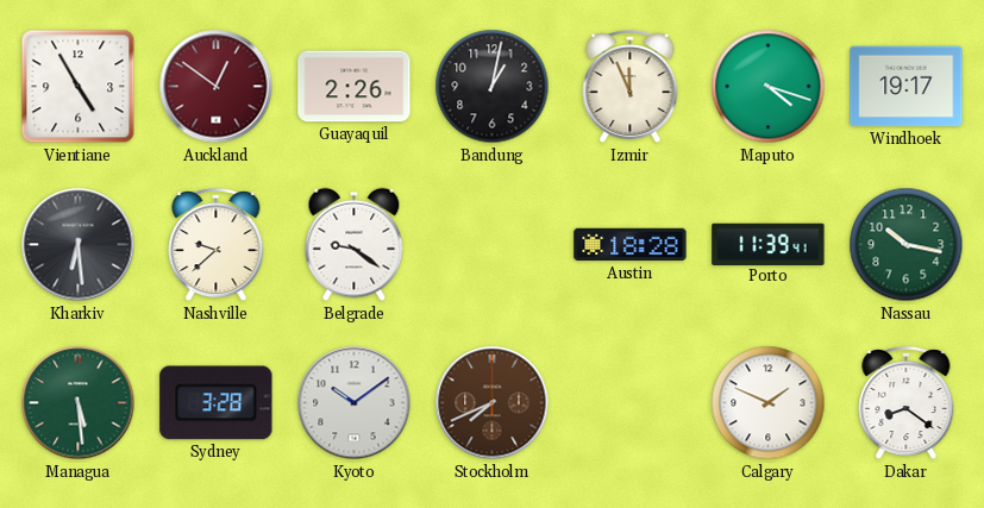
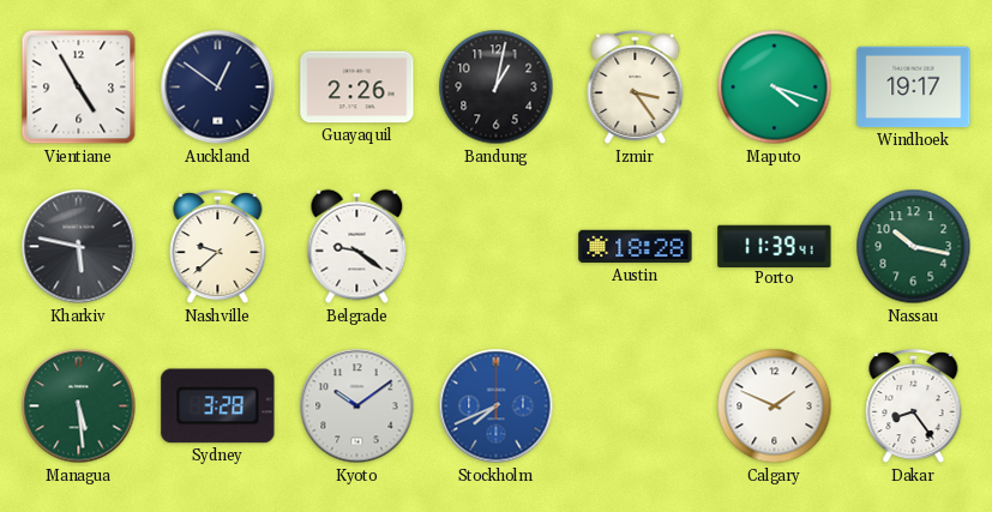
Auckland dial: burgundy -> navy (218, 88)
Izmir: 11:56 -> 3:24 (636, 88)
Kharkiv: 6:29 -> 5:47 (79, 247)
Stockholm dial: brown -> blue (497, 406)
Dakar: 8:21 -> 8:24 (914, 406)
